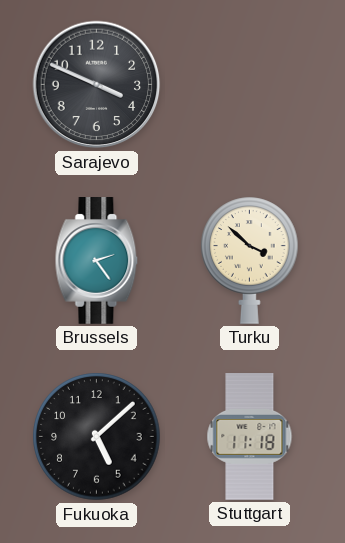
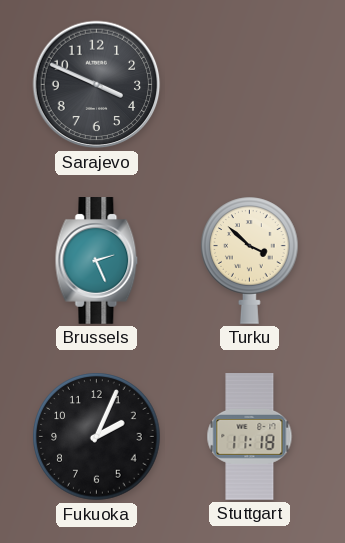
Brussels: 2:24 -> 2:26 (97, 261)
Fukuoka: 5:08 -> 2:04 (97, 437)
